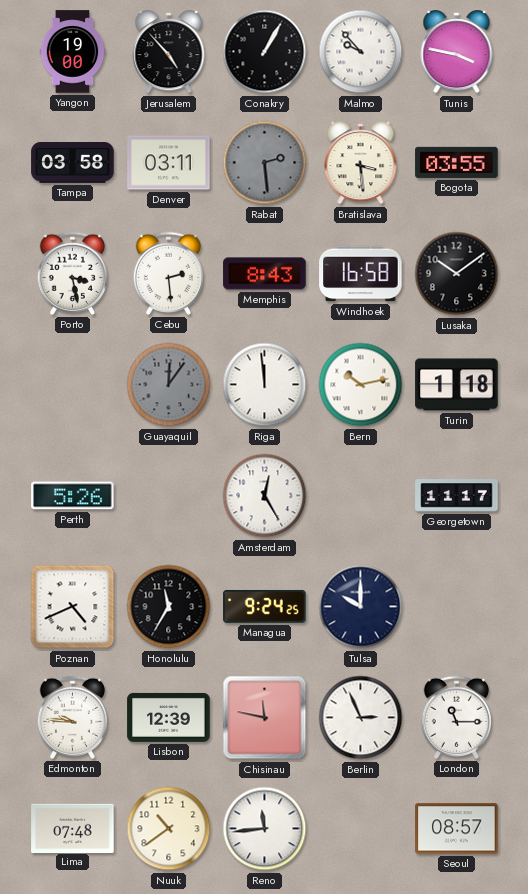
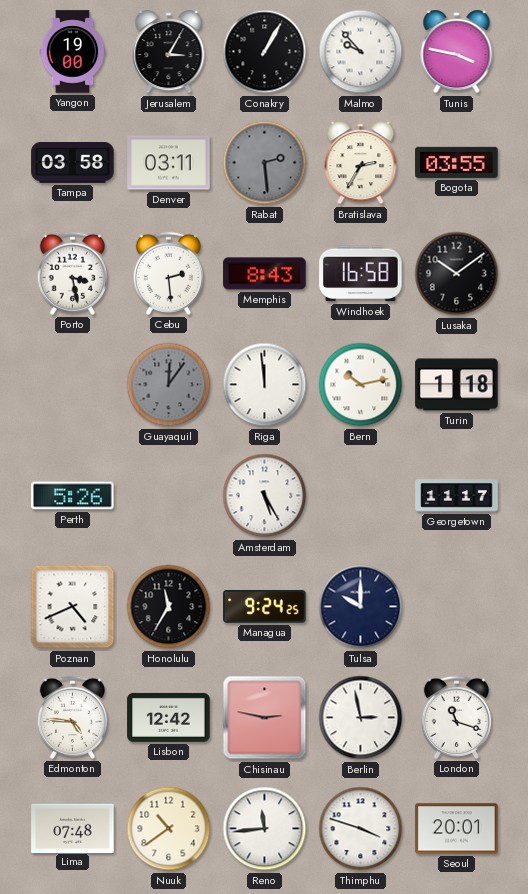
Jerusalem: 4:53 -> 3:05 (169, 52)
Bratislava: 3:29 -> 2:35 (361, 163)
Amsterdam: 12:25 -> 5:25 (265, 496)
Edmonton: 9:46 -> 4:46 (72, 717)
Lisbon: 12:39 -> 12:42 (169, 717)
Chisinau: 11:47 -> 2:47 (265, 718)
Berlin: 2:56 -> 2:58 (361, 718)
London: 11:15 -> 11:18 (456, 717)
Thimphu: none -> 3:48 (361, 829)
Seoul: 08:57 -> 20:01 (457, 829)
